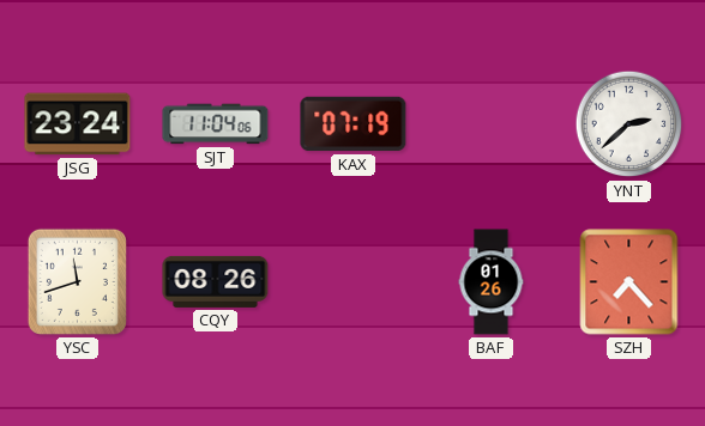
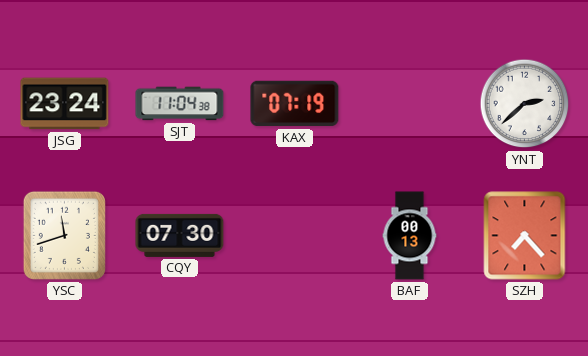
SJT: 11:04:06 -> 11:04:38 (180, 104)
CQY: 08:26 -> 07:30 (180, 235)
BAF: 01:26 -> 00:13 (410, 236)
